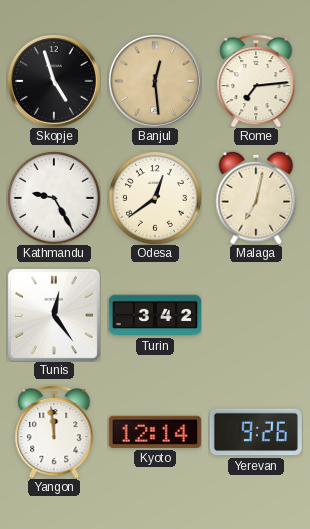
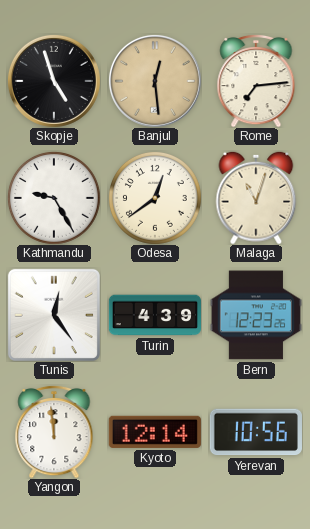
Malaga: 7:02 -> 11:03 (256, 198)
Turin: 3:42 -> 4:39 (154, 315)
Bern: none -> 12:23 (256, 315)
Yerevan: 9:26 -> 10:56 (256, 432)
